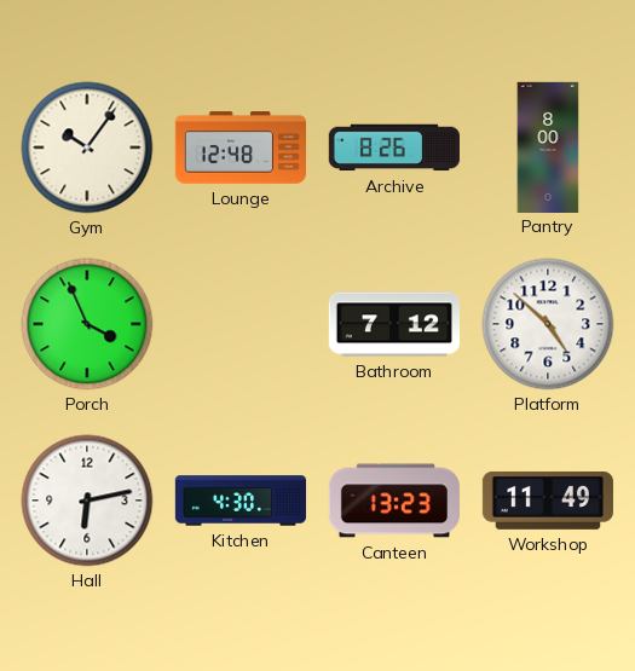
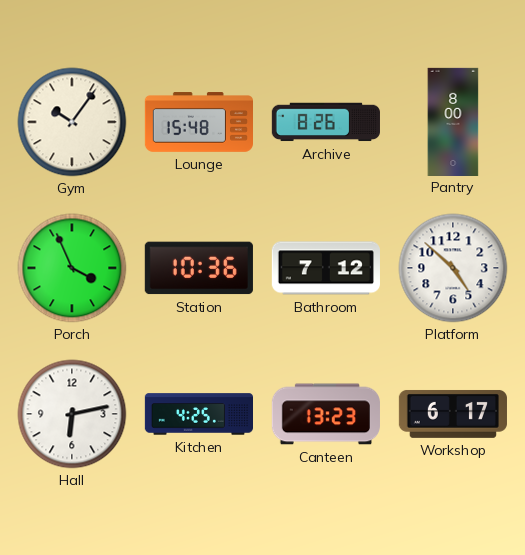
Lounge: 12:48 -> 15:48 (198, 122)
Station: none -> 10:36 (199, 268)
Kitchen: 4:30 -> 4:25 (198, 414)
Workshop: 11:49 -> 6:17 (453, 414)
